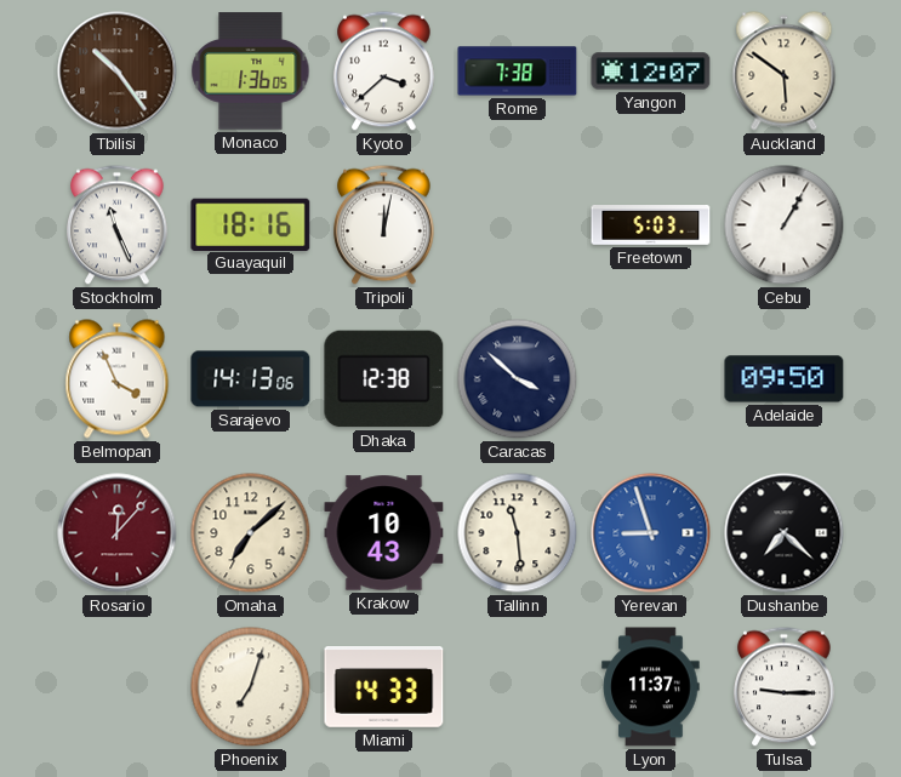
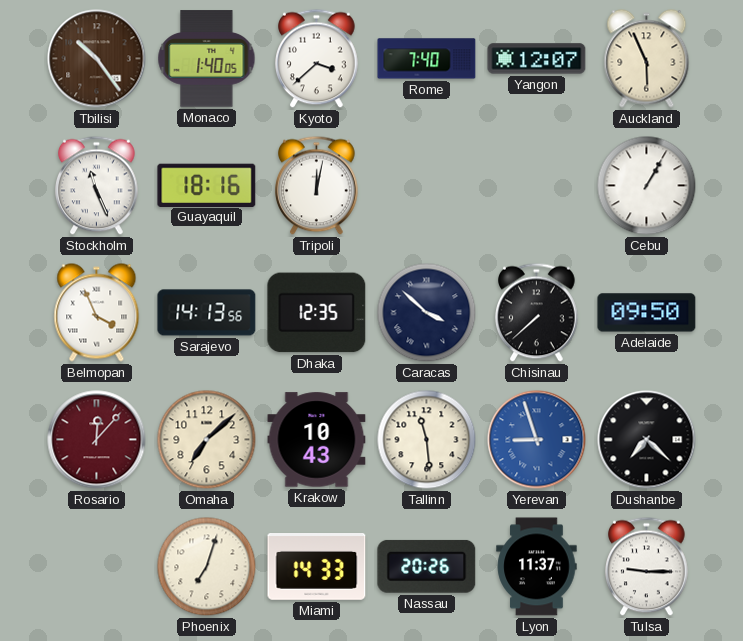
Monaco: 1:36 -> 1:40 (207, 59)
Rome: 7:38 -> 7:40 (427, 59)
Auckland: 5:51 -> 5:56 (647, 59)
Freetown: 5:03 -> none (651, 225)
Sarajevo: 14:13:06 -> 14:13:56 (207, 313)
Dhaka: 12:38 -> 12:35 (317, 313)
Chisinau: none -> 7:38 (537, 313)
Nassau: none -> 20:26 (427, 566)
